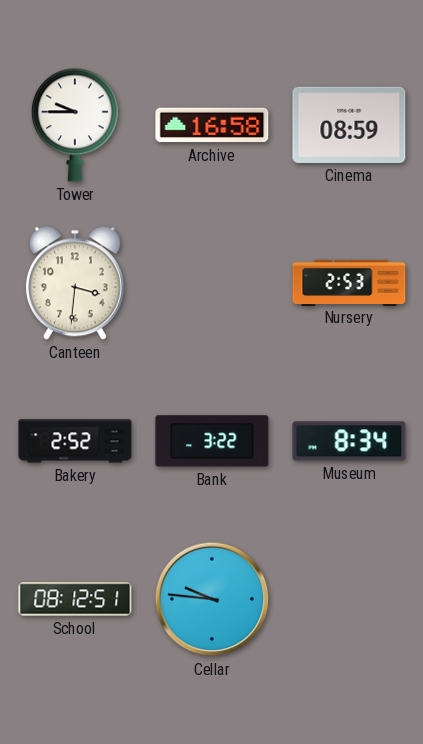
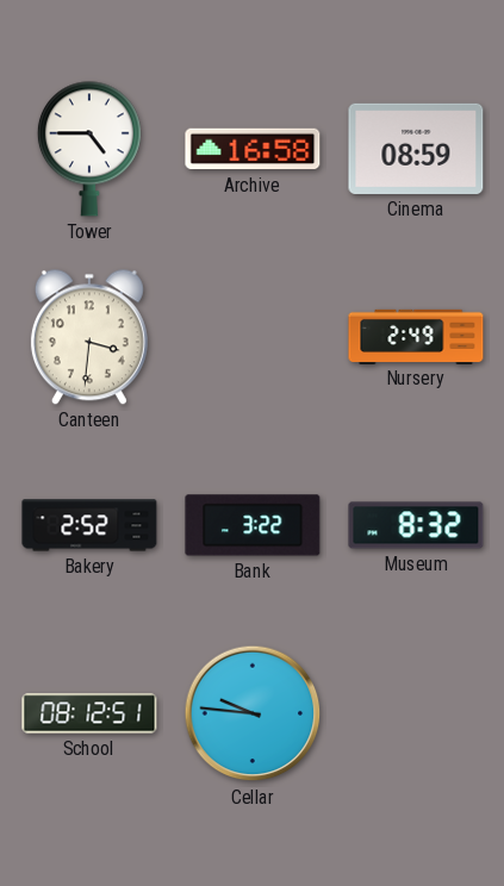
Tower: 9:45 -> 4:45 (89, 149)
Nursery: 2:53 -> 2:49 (416, 336)
Museum: 8:34 -> 8:32 (416, 525)
